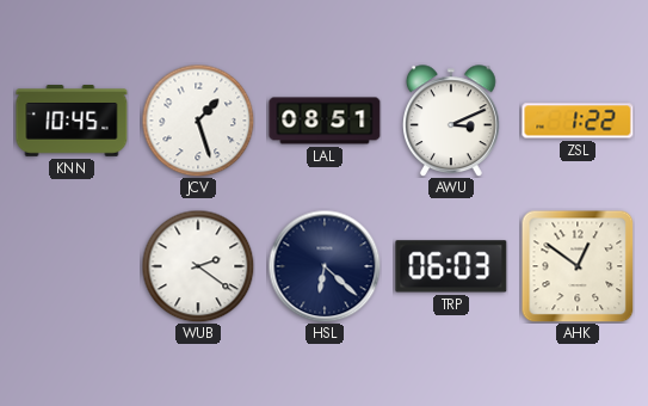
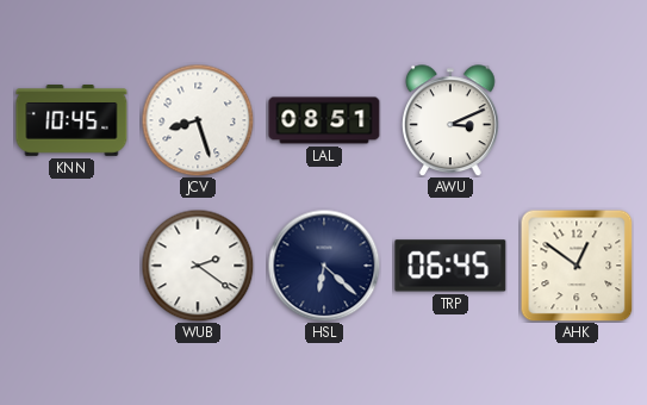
JCV: 1:27 -> 8:27 (198, 120)
ZSL: 1:22 -> none (578, 121)
TRP: 06:03 -> 06:45 (450, 266)
